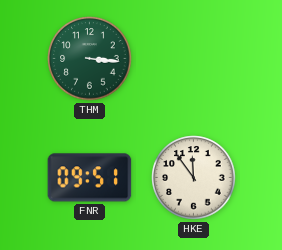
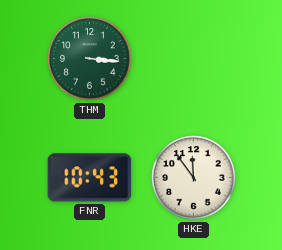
FNR: 09:51 -> 10:43 (90, 178)
